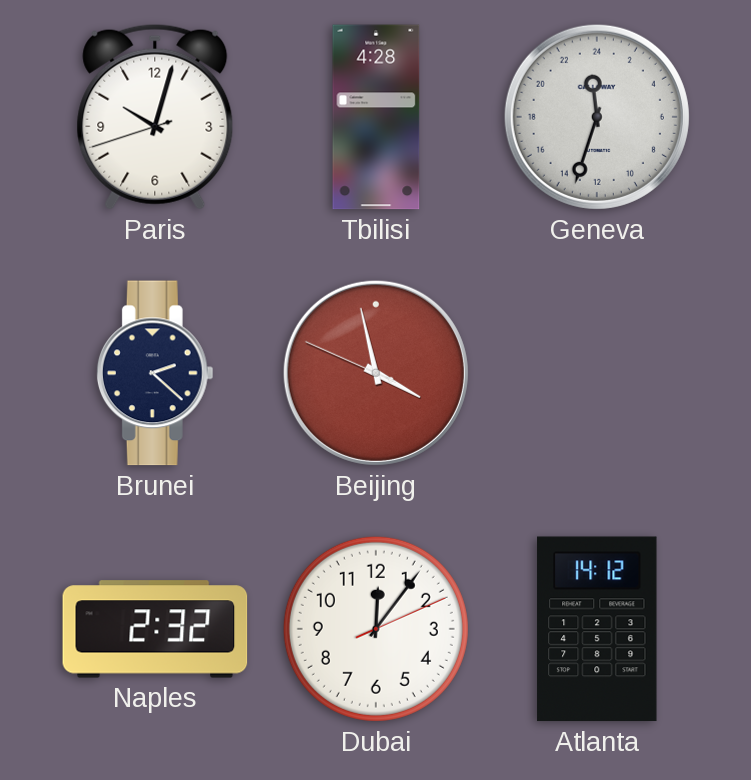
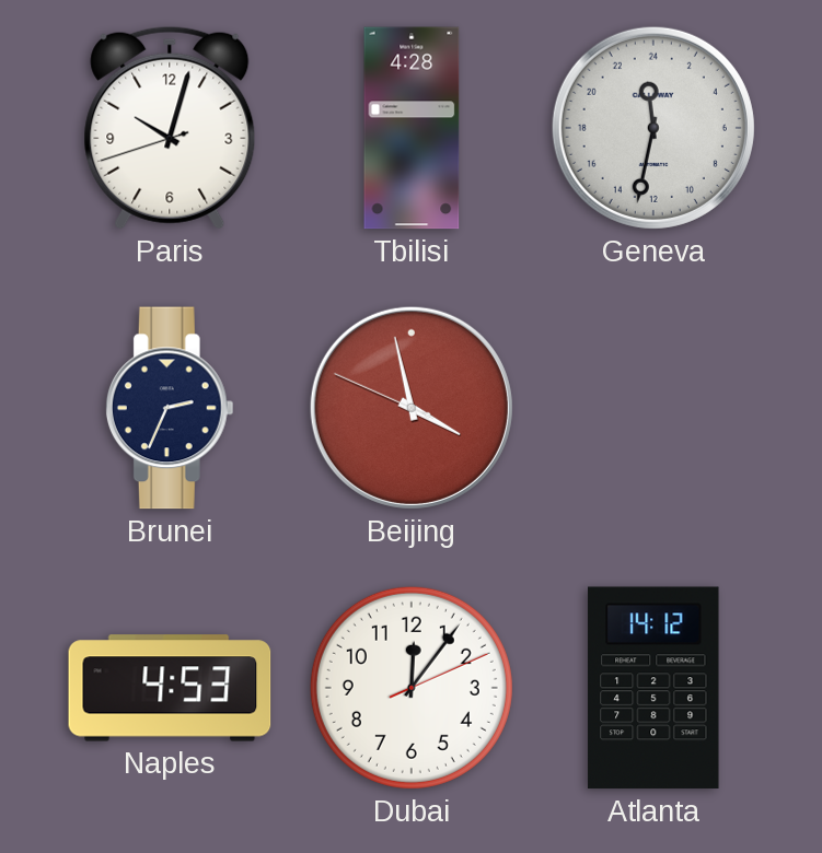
Geneva: 23:33 -> 23:32 (653, 128)
Brunei: 2:22 -> 2:34 (170, 408)
Naples: 2:32 -> 4:53 (170, 688)
